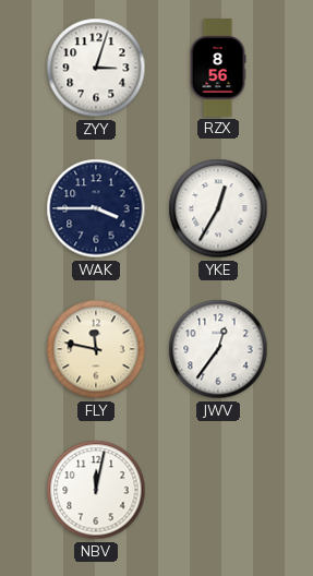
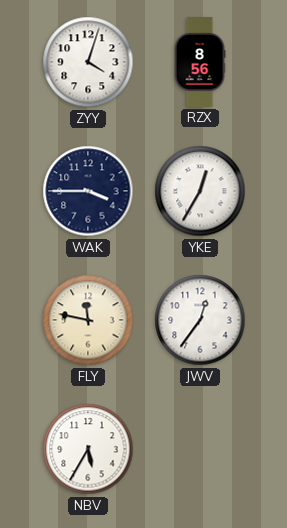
ZYY: 3:03 -> 4:03 (88, 62)
NBV: 12:02 -> 5:35 (88, 449)
